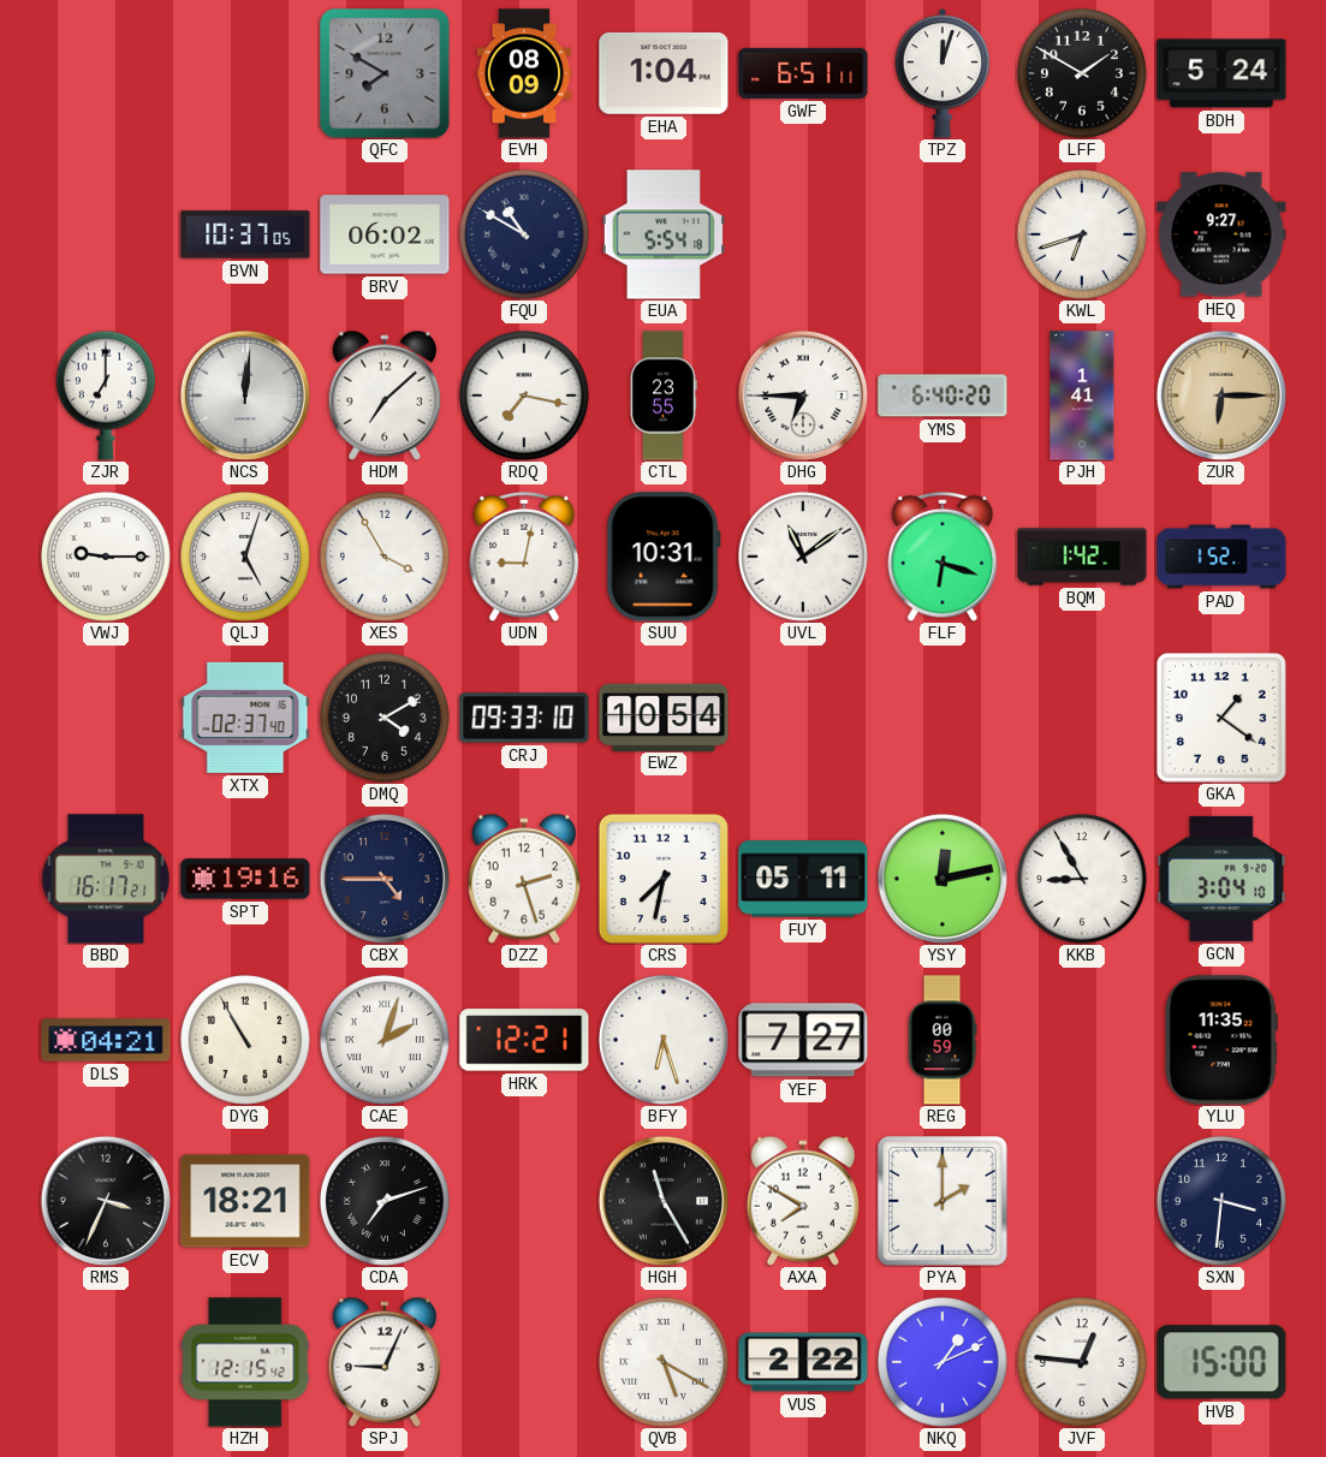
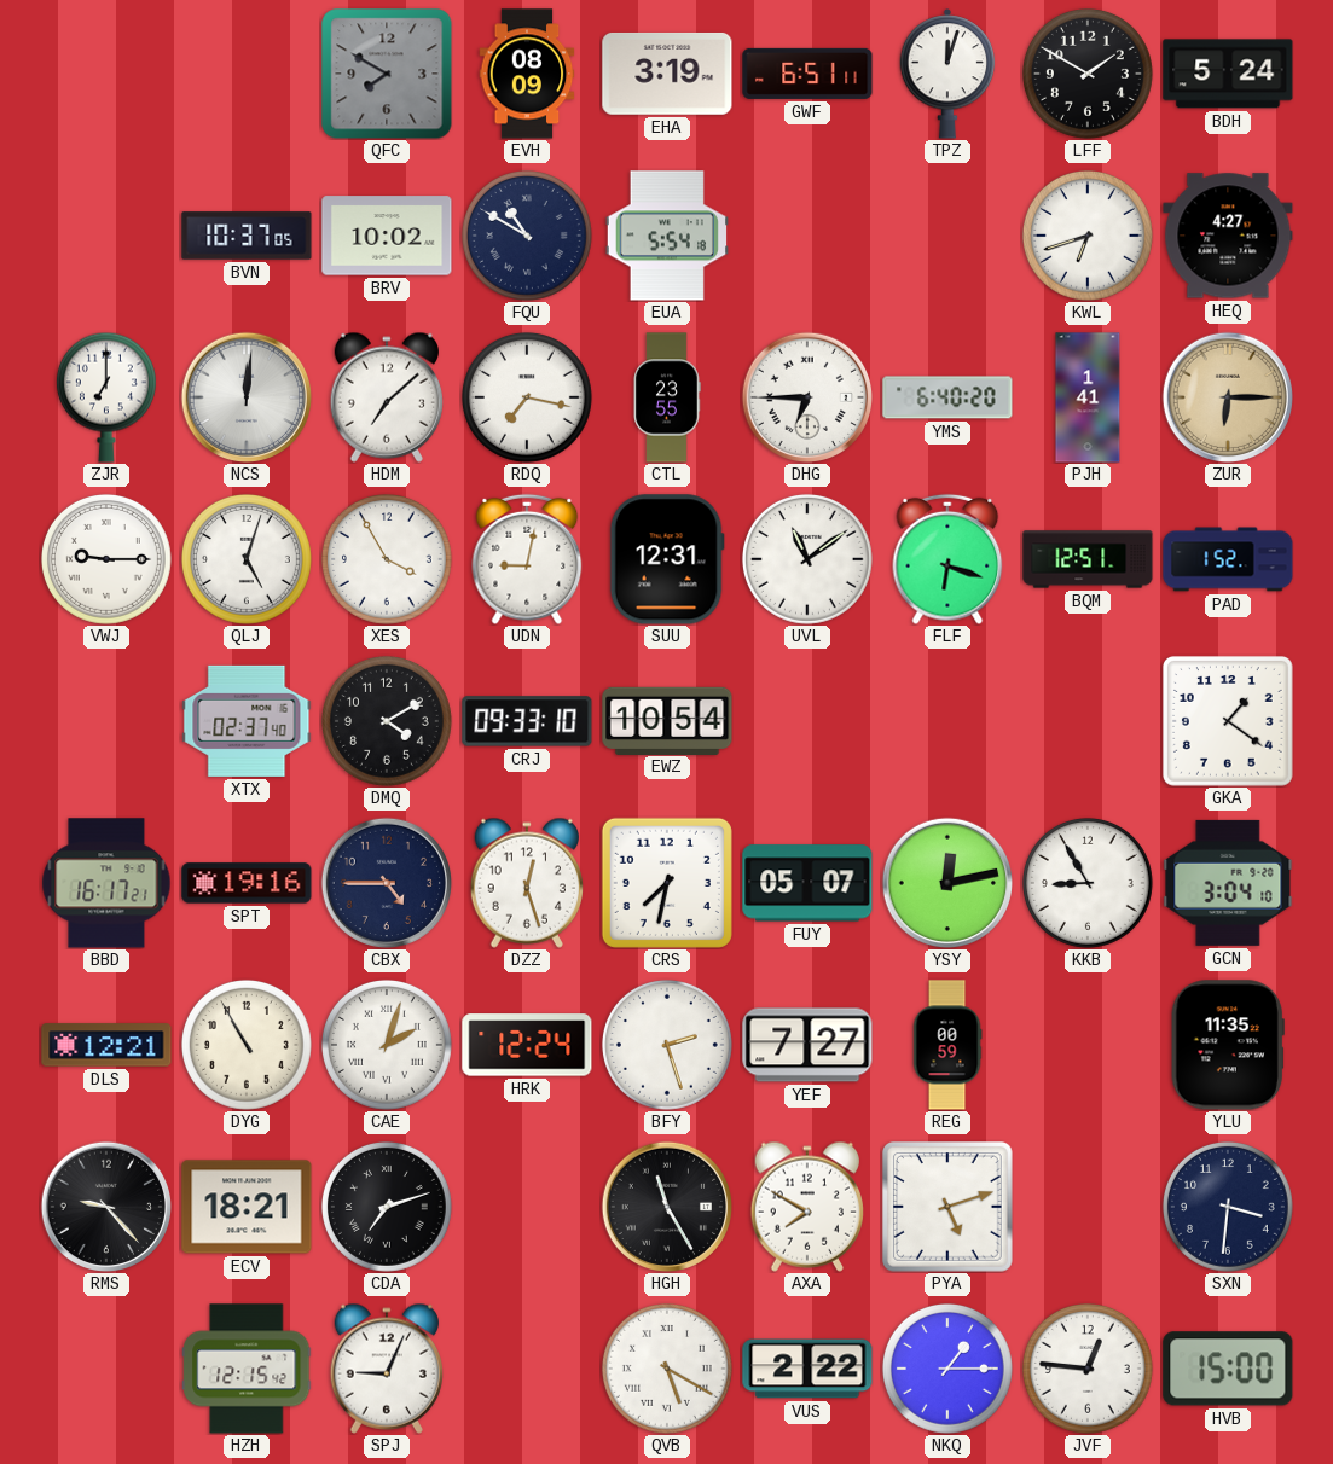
EHA: 1:04 -> 3:19 (667, 74)
BRV: 06:02 -> 10:02 (387, 236)
HEQ: 9:27 -> 4:27 (1228, 236)
SUU: 10:31 -> 12:31 (667, 559)
BQM: 1:42 -> 12:51 (1088, 559)
DZZ: 2:27 -> 12:27 (527, 883)
FUY: 05:11 -> 05:07 (807, 883)
DLS: 04:21 -> 12:21 (106, 1045)
HRK: 12:21 -> 12:24 (527, 1045)
BFY: 6:27 -> 2:27 (667, 1045)
RMS: 3:34 -> 9:23 (105, 1206)
PYA: 2:00 -> 5:12 (949, 1208)
NKQ: 1:11 -> 1:15 (947, 1369)
